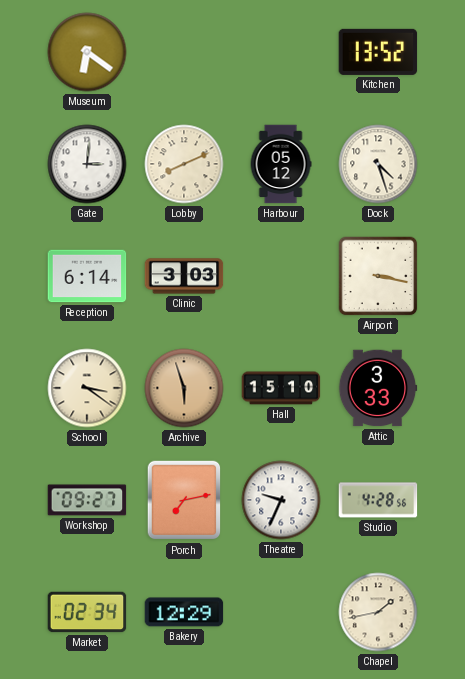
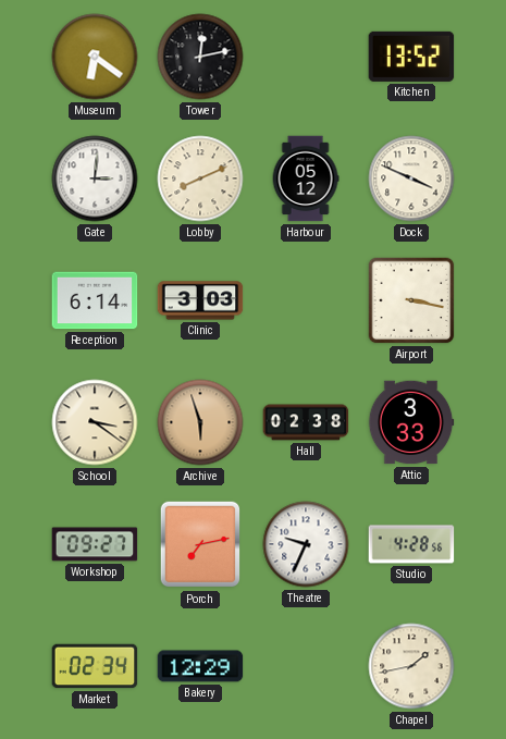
Tower: none -> 12:13 (200, 57)
Dock: 4:27 -> 3:49 (411, 178)
Hall: 15:10 -> 02:38 (306, 422)
